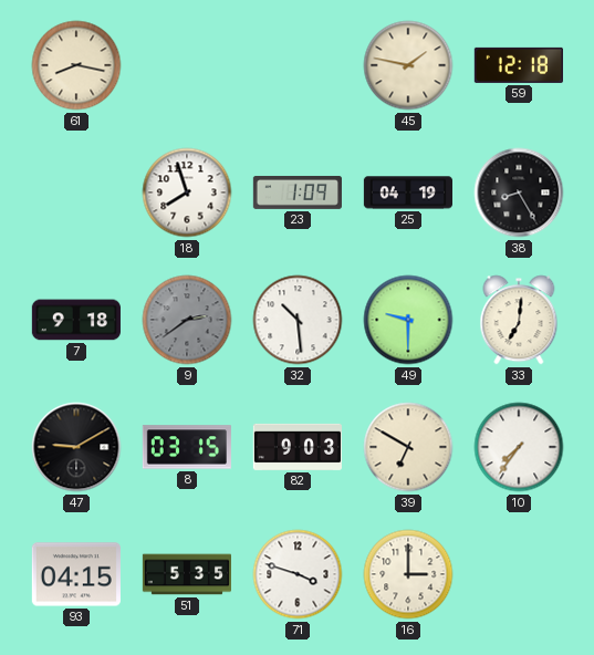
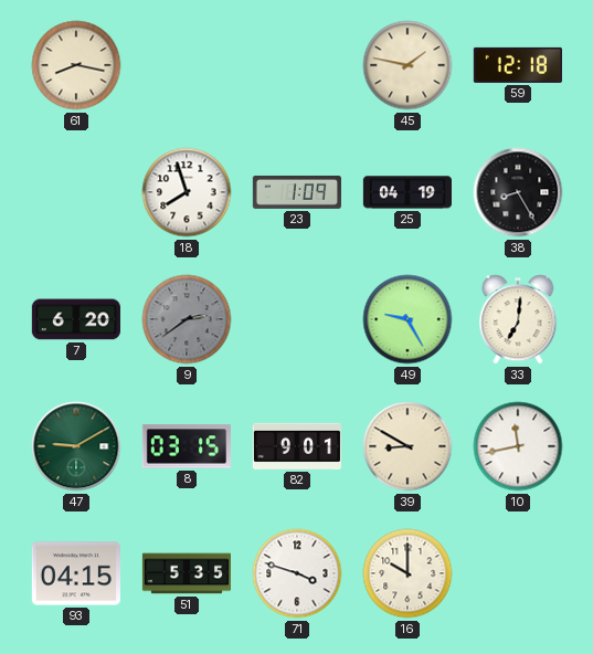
7: 9:18 -> 6:20 (76, 319)
32: 10:29 -> none (298, 320)
49: 9:30 -> 9:25 (407, 319)
47 dial: black -> green (76, 446)
82: 9:03 -> 9:01 (297, 446)
39: 6:50 -> 8:50 (407, 446)
10: 7:36 -> 11:43 (518, 446)
16: 3:00 -> 10:00 (407, 573)
